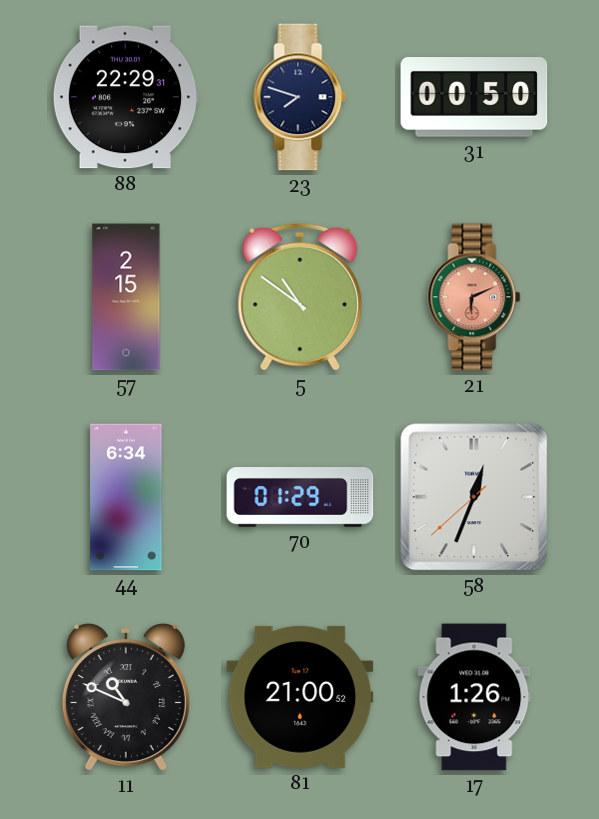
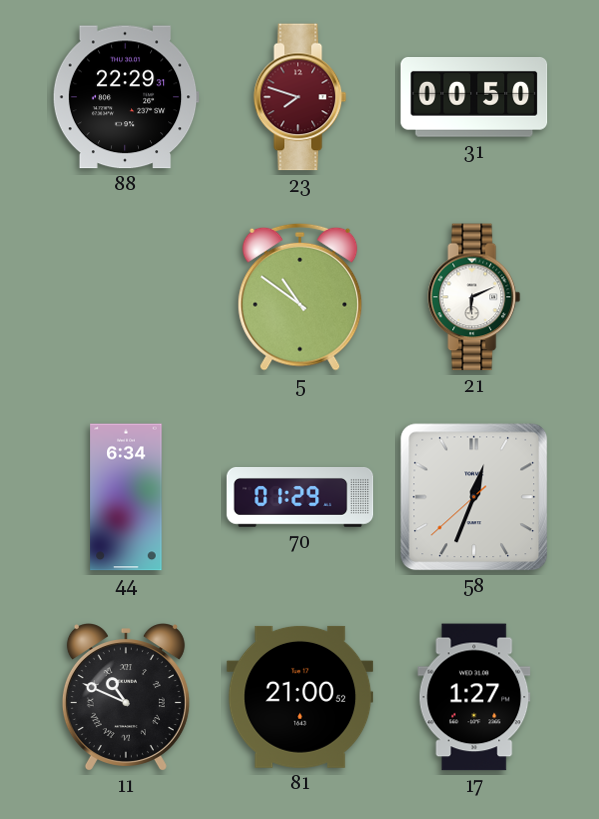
23 dial: navy -> burgundy (300, 97)
57: 2:15 -> none (126, 297)
21 dial: salmon -> white (474, 297)
17: 1:26 -> 1:27 (474, 697)
